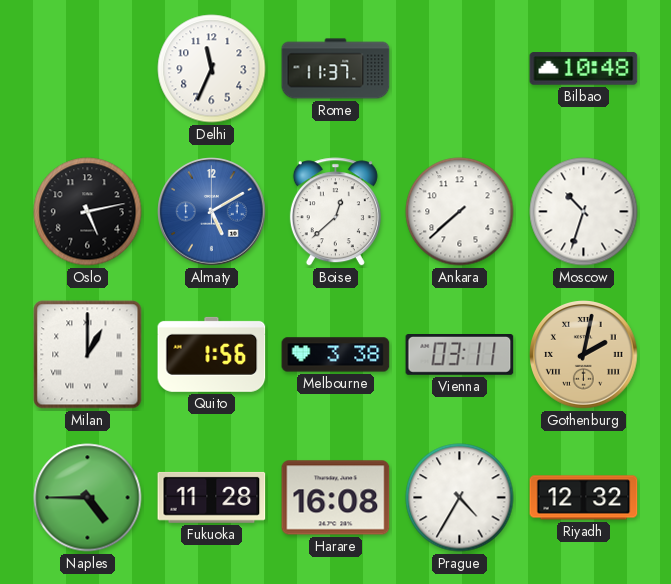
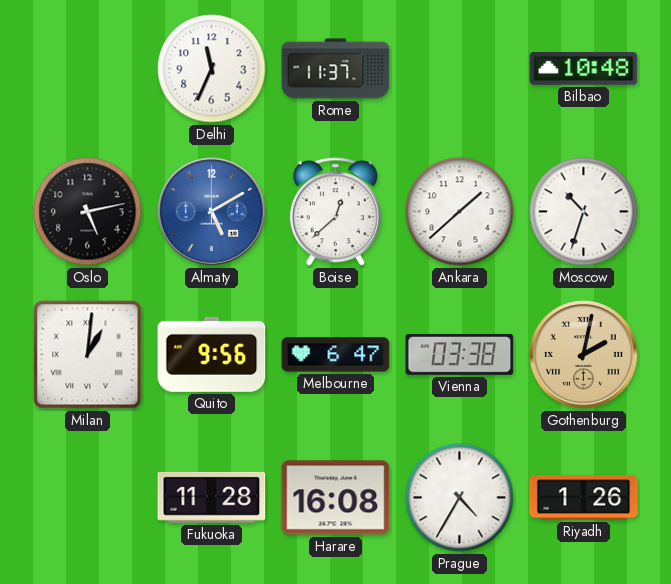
Ankara: 7:38 -> 1:38 (460, 212)
Milan: 1:00 -> 1:01 (88, 355)
Quito: 1:56 -> 9:56 (212, 354)
Melbourne: 3:38 -> 6:47 (336, 355)
Vienna: 03:11 -> 03:38 (460, 355)
Naples: 4:45 -> none (88, 498)
Riyadh: 12:32 -> 1:26 (584, 498)
